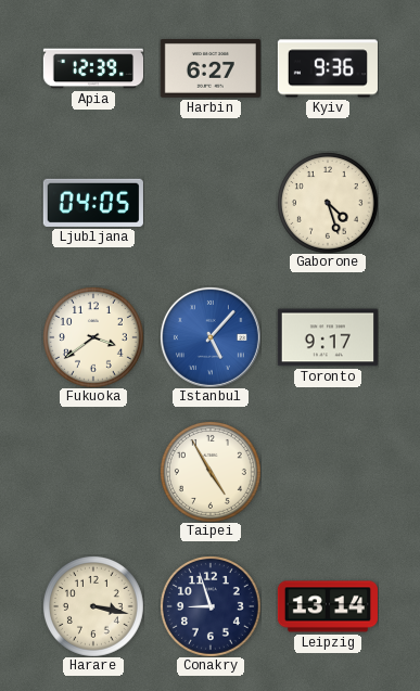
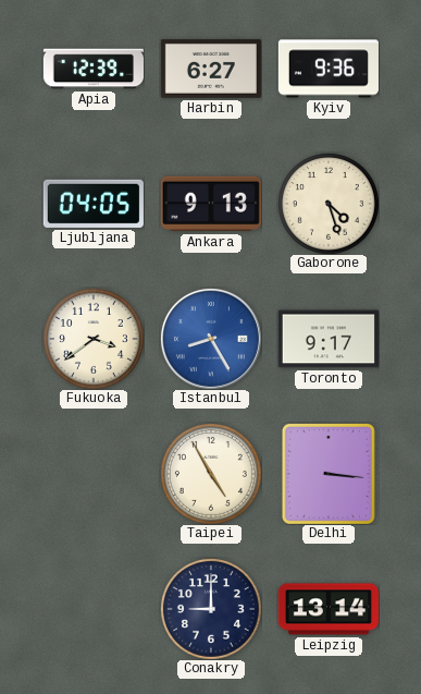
Ankara: none -> 9:13 (211, 204)
Istanbul: 5:07 -> 8:25 (211, 339)
Delhi: none -> 3:16 (329, 474)
Harare: 3:17 -> none (93, 606)
Conakry: 8:57 -> 9:00 (211, 609)
